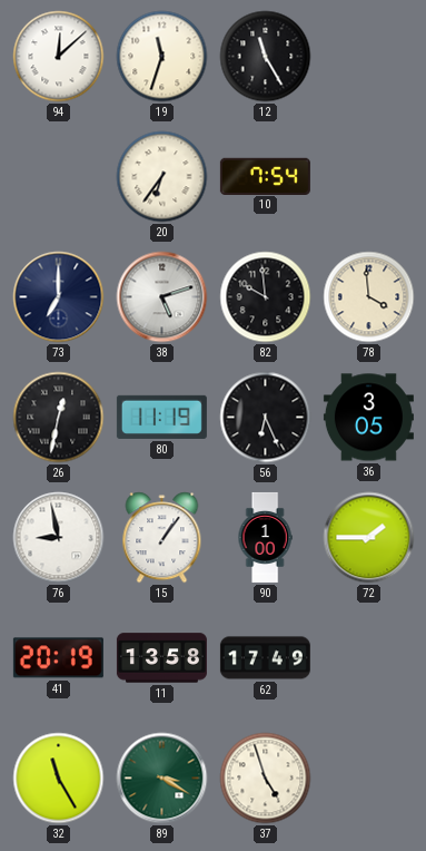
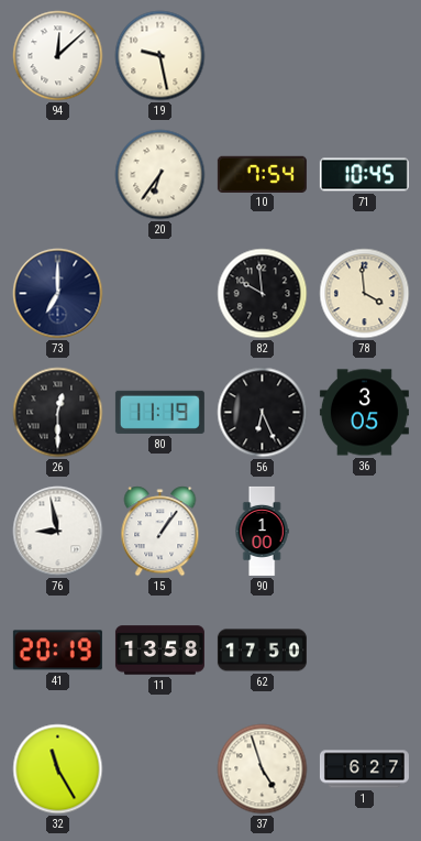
19: 11:33 -> 9:28 (160, 56)
12: 11:25 -> none (266, 57)
71: none -> 10:45 (364, 175)
38: 5:12 -> none (162, 297)
26: 12:32 -> 12:30 (58, 413)
72: 1:45 -> none (369, 538)
62: 17:49 -> 17:50 (262, 651)
89: 3:20 -> none (162, 779)
1: none -> 6:27 (364, 769)
